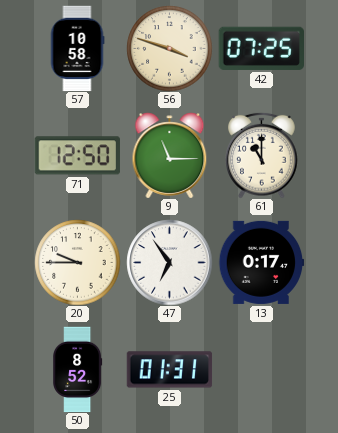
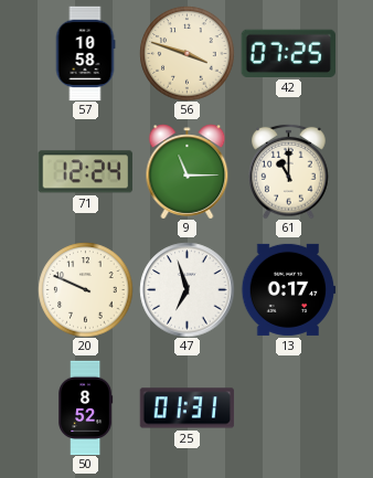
71: 12:50 -> 12:24 (85, 172)
20: 9:45 -> 9:49 (85, 289)
47: 6:54 -> 6:57 (186, 289)
